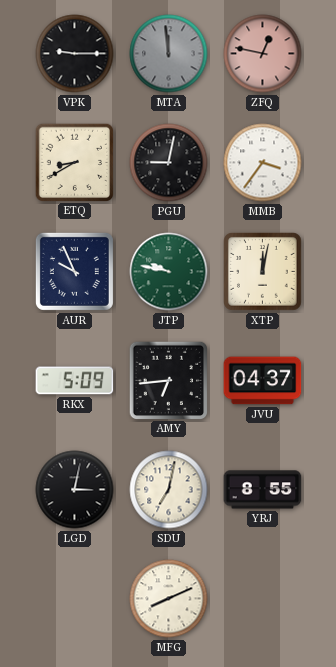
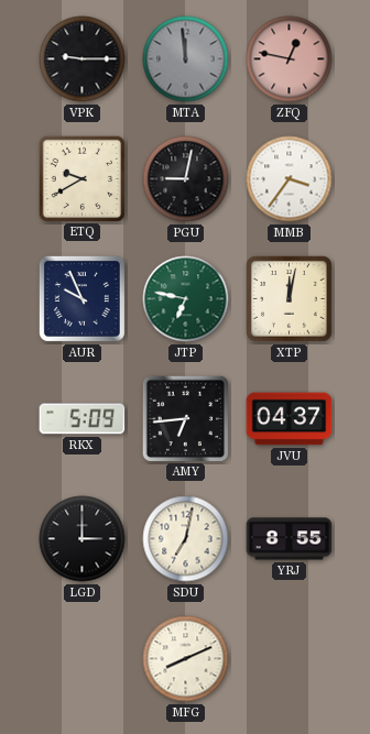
ETQ: 8:40 -> 9:40 (81, 178)
JTP: 9:47 -> 6:47 (186, 299)
LGD: 3:02 -> 3:00 (83, 539)
